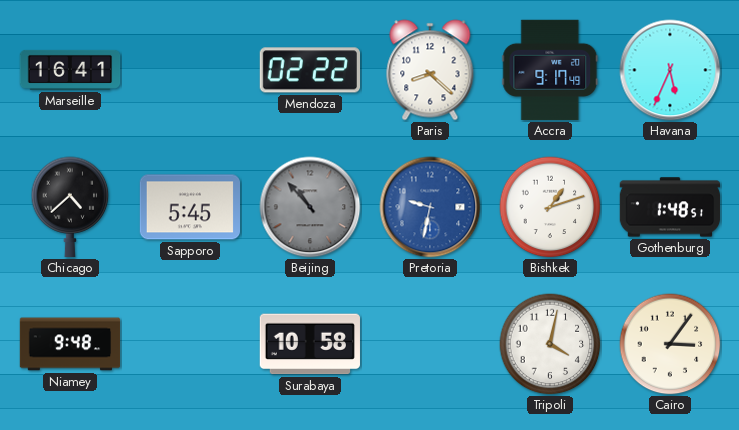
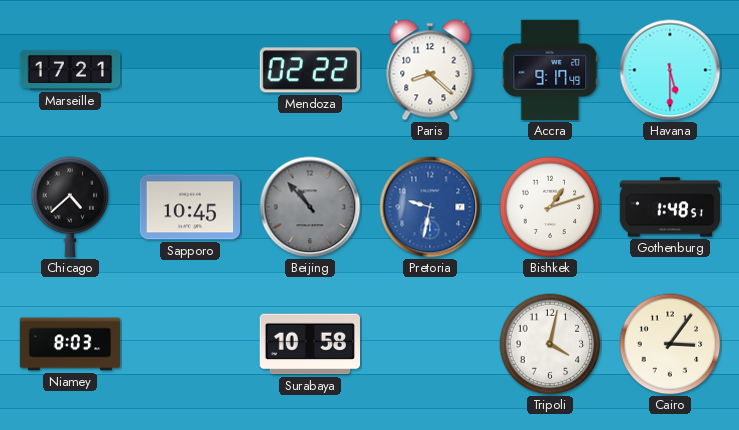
Marseille: 16:41 -> 17:21 (70, 70)
Havana: 5:34 -> 5:30 (670, 70)
Sapporo: 5:45 -> 10:45 (189, 207)
Niamey: 9:48 -> 8:03 (70, 344)
